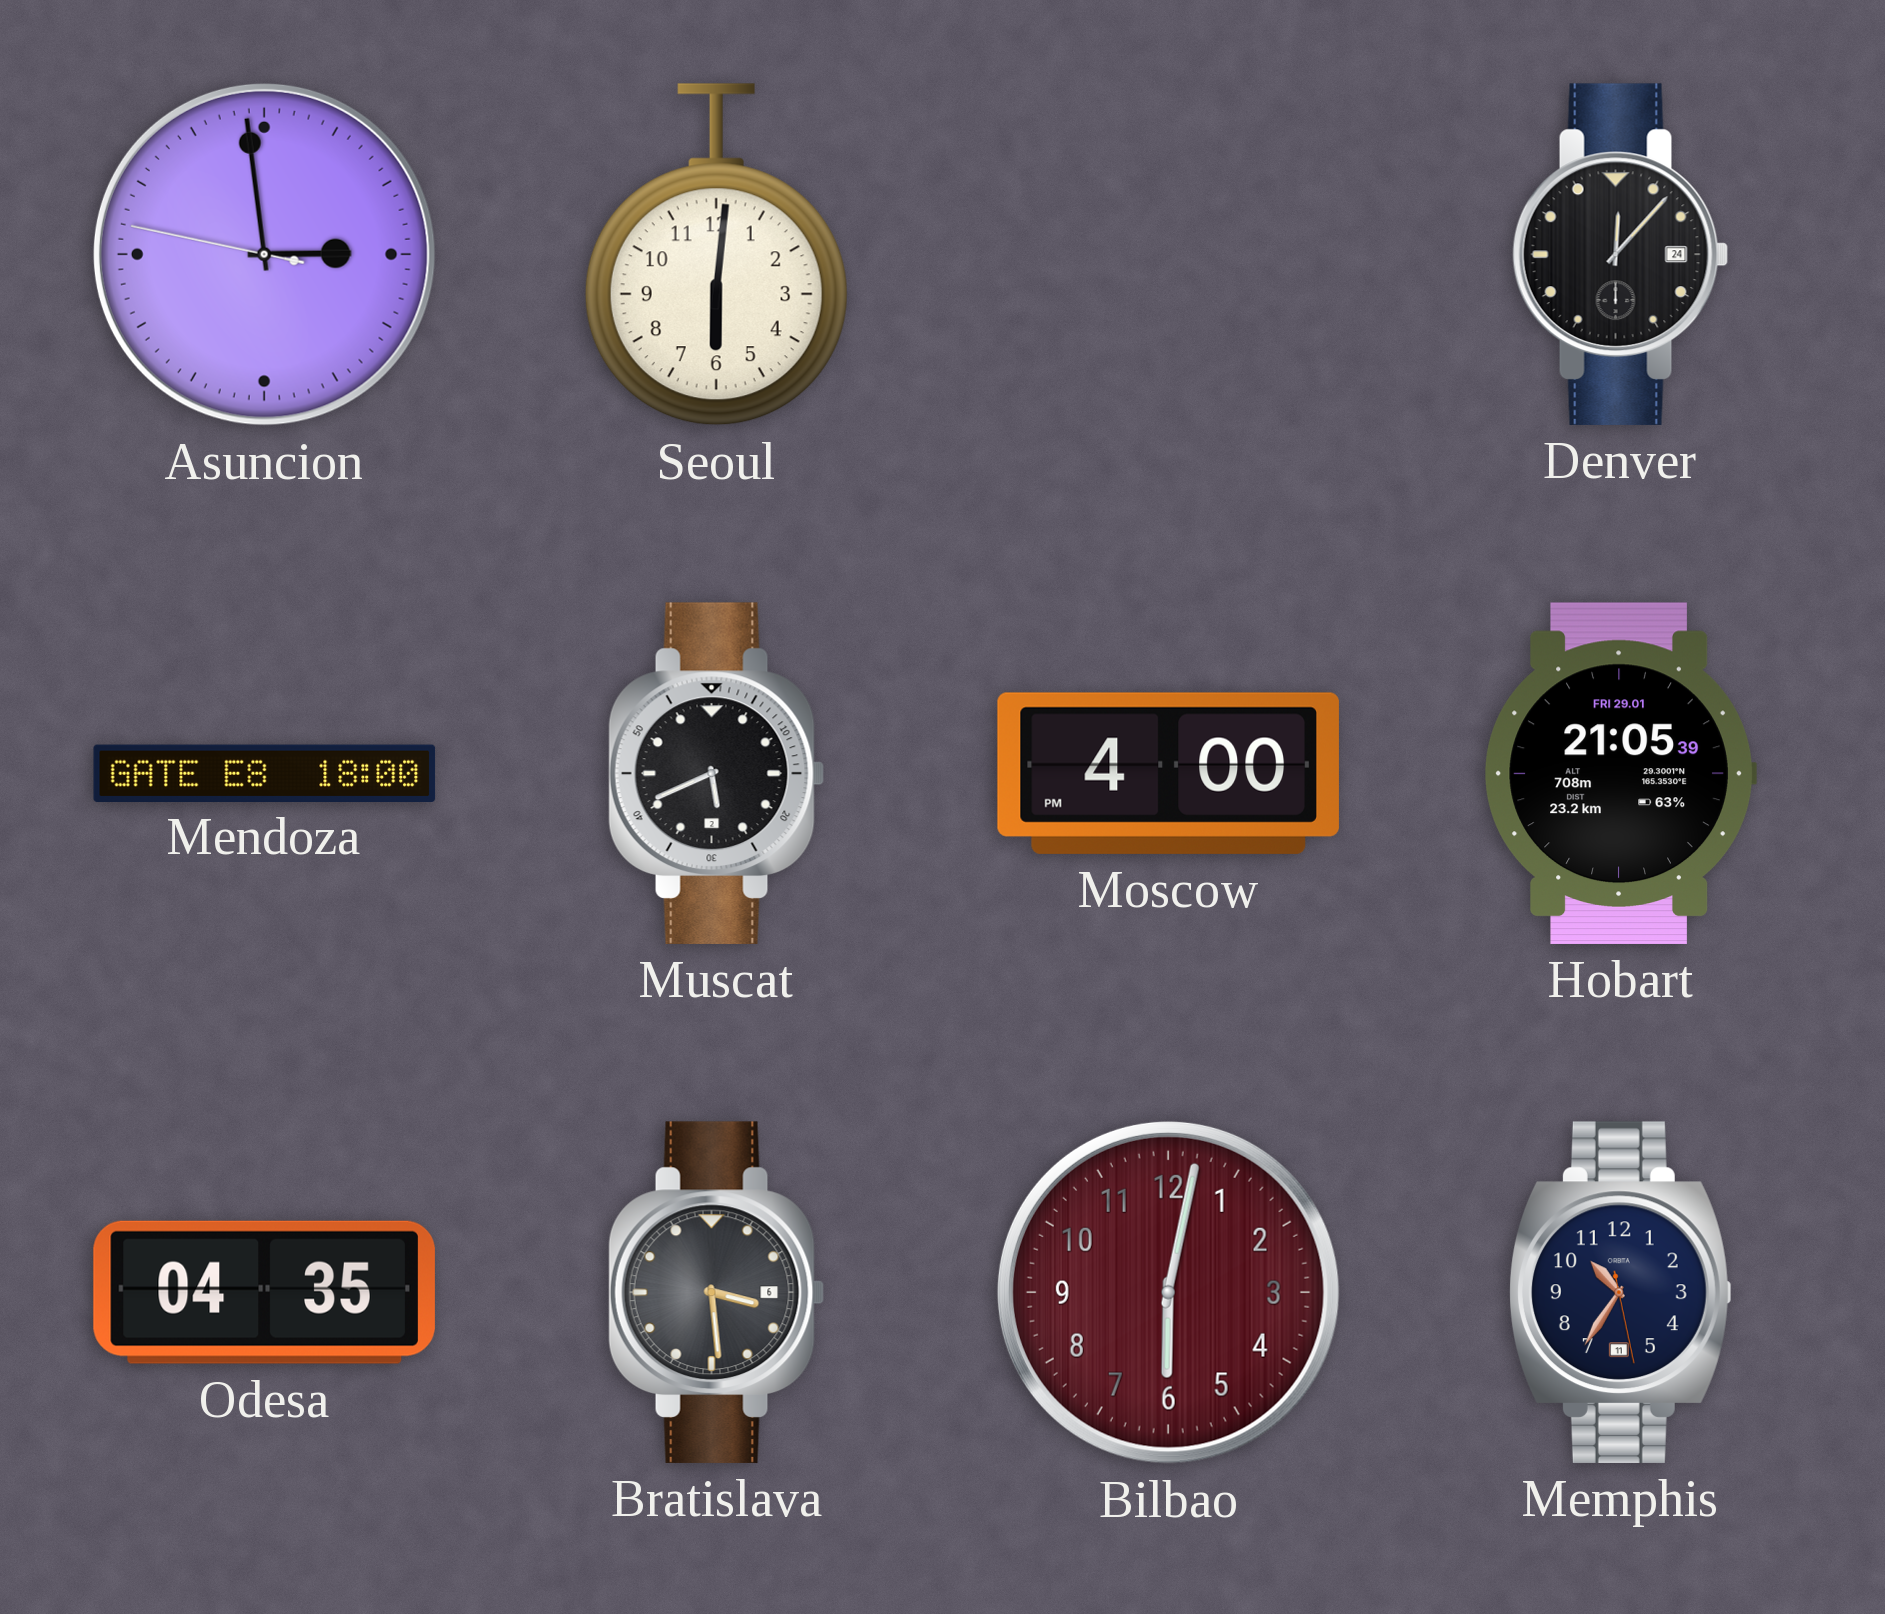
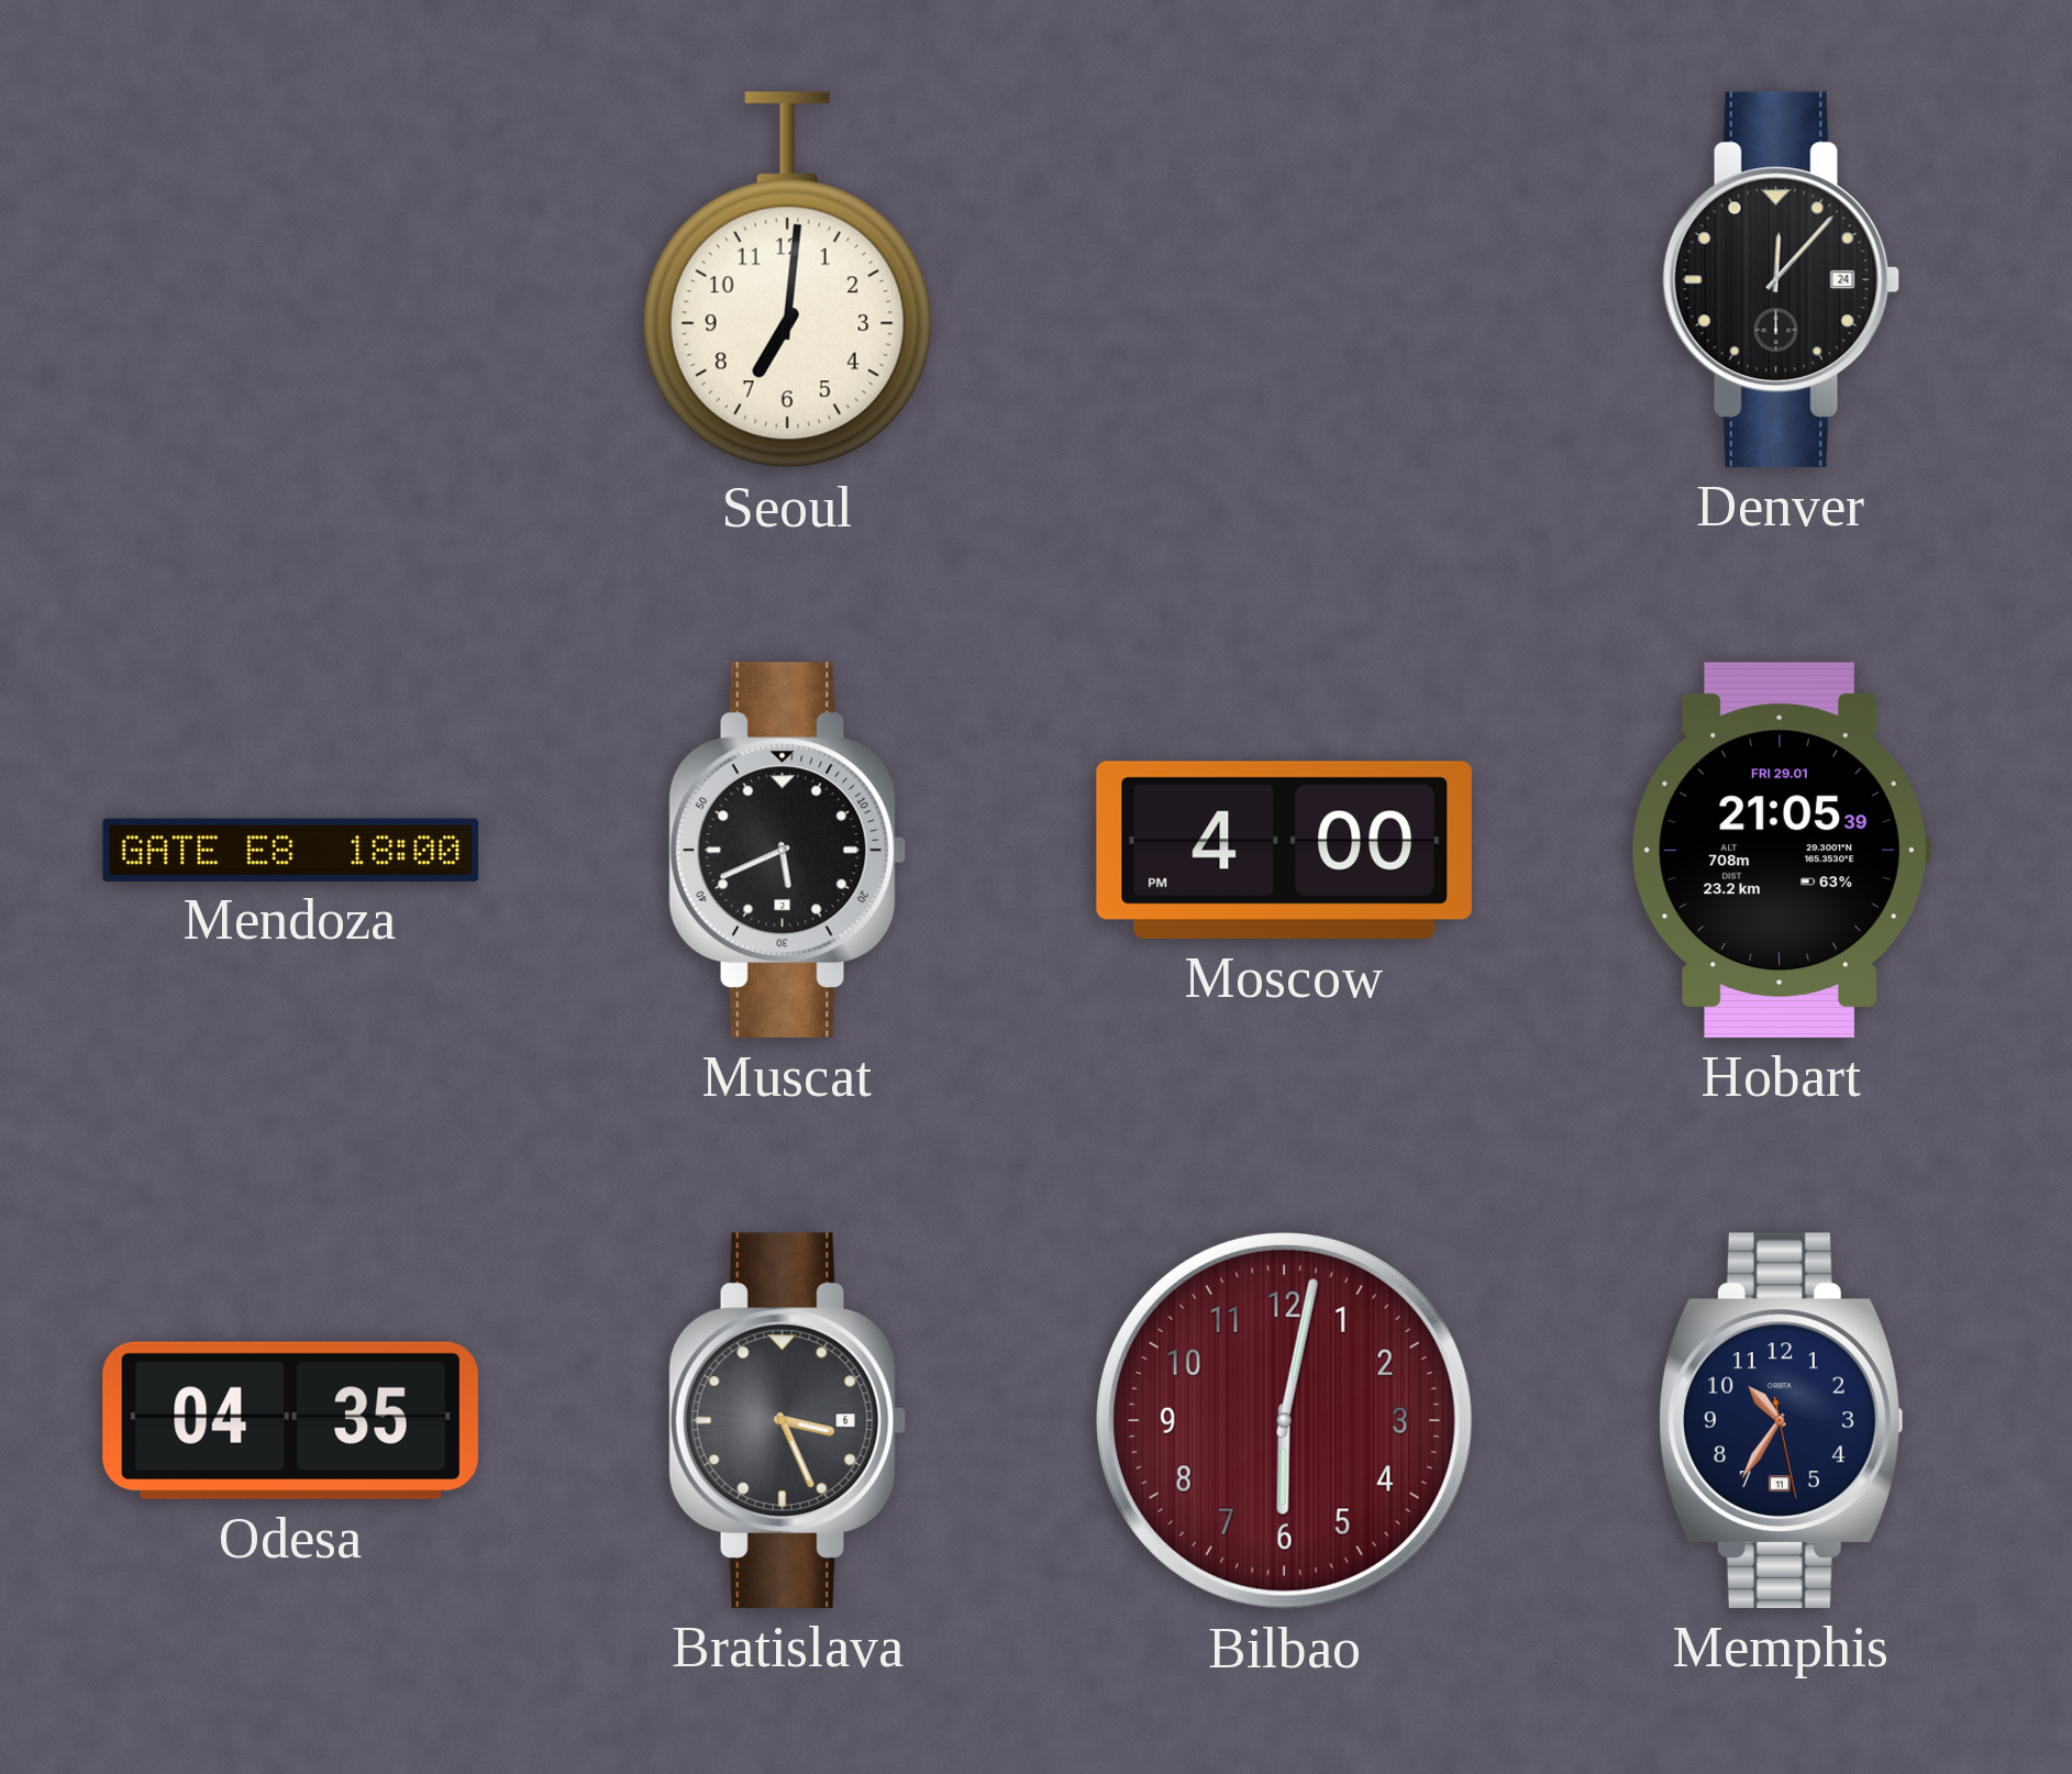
Asuncion: 2:58 -> none (264, 254)
Seoul: 6:01 -> 7:01 (787, 280)
Bratislava: 3:29 -> 3:26 (788, 1420)
